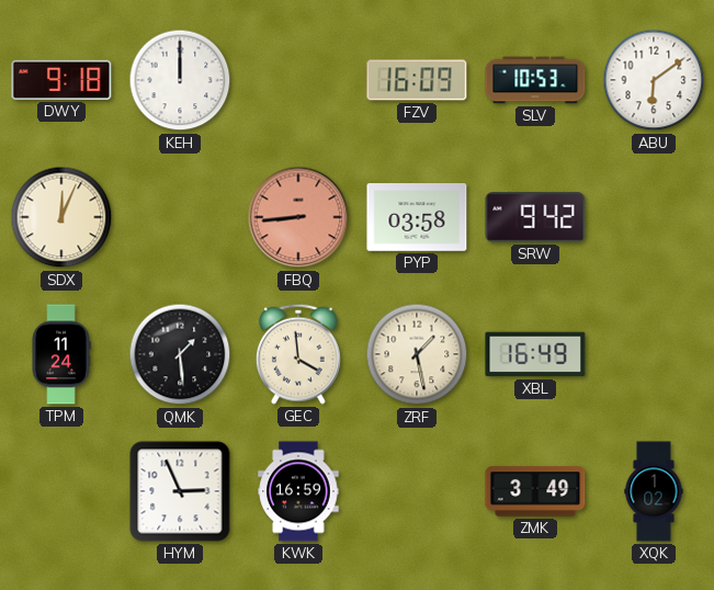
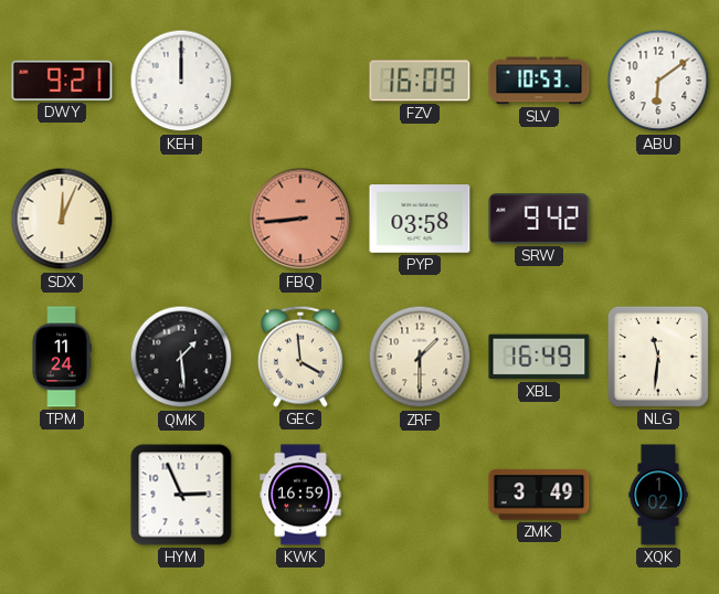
DWY: 9:18 -> 9:21 (62, 81)
ZRF: 1:28 -> 1:30 (420, 357)
NLG: none -> 11:31 (658, 357)
